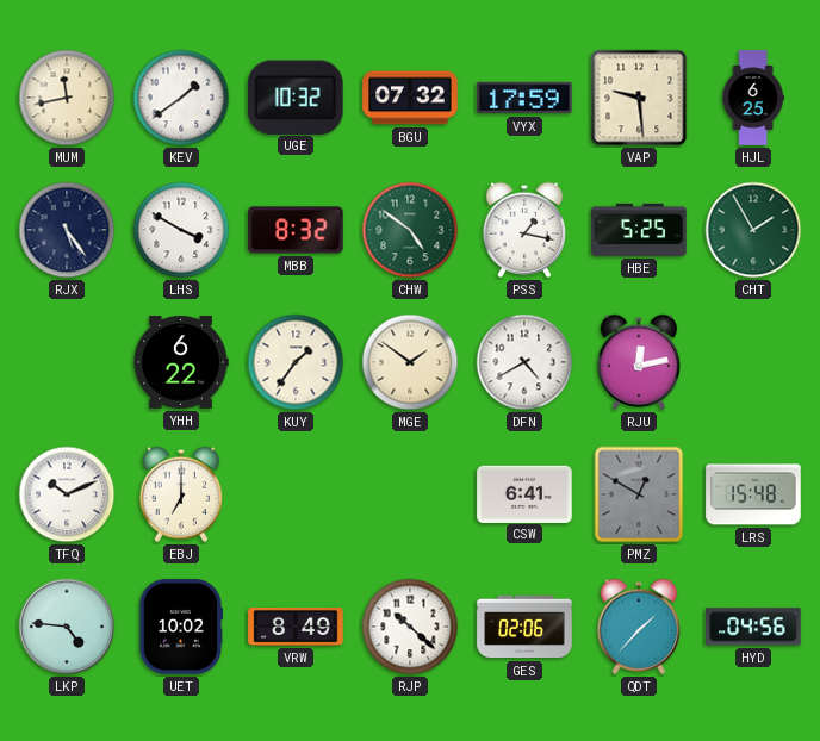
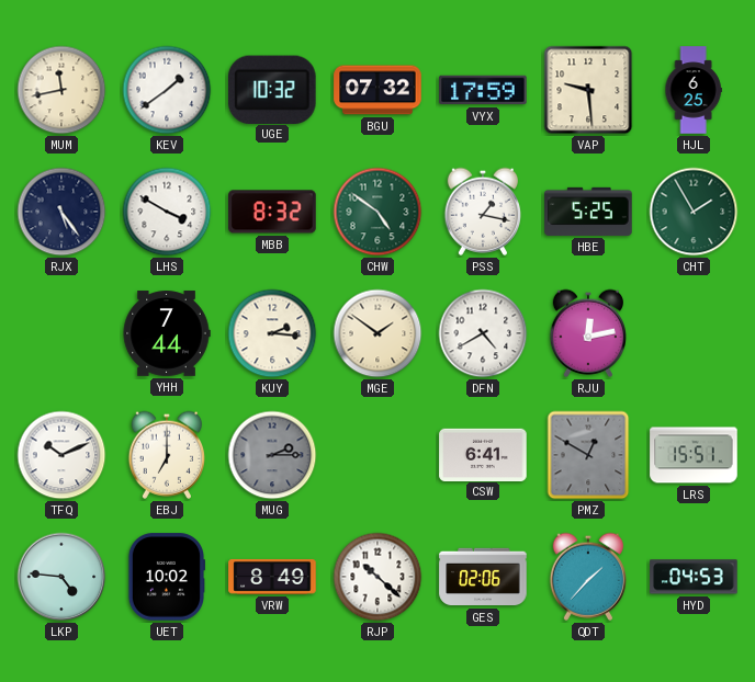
YHH: 6:22 -> 7:44 (167, 333)
KUY: 1:36 -> 2:16 (272, 333)
MUG: none -> 2:15 (272, 455)
LRS: 15:48 -> 15:51 (694, 455)
HYD: 04:56 -> 04:53 (694, 577)
